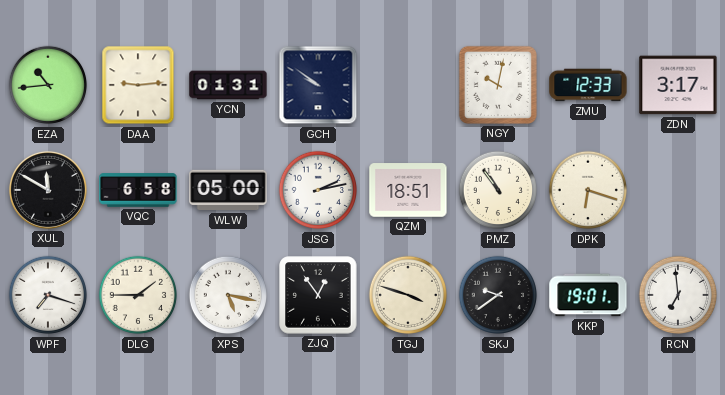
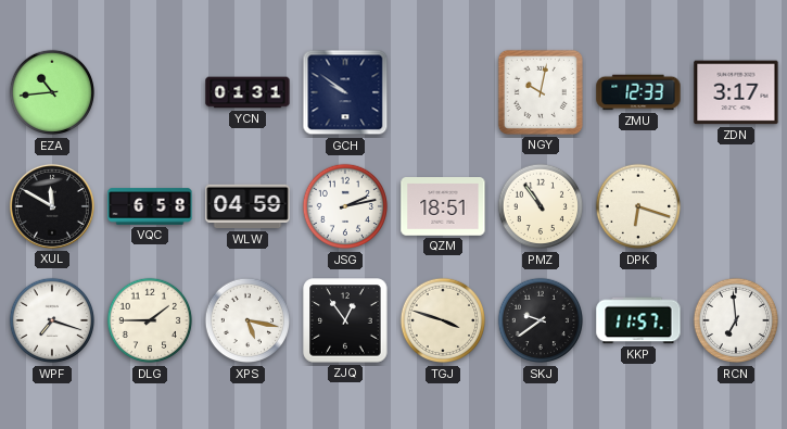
DAA: 9:14 -> none (138, 85)
WLW: 05:00 -> 04:59 (247, 206)
KKP: 19:01 -> 11:57 (638, 320)
